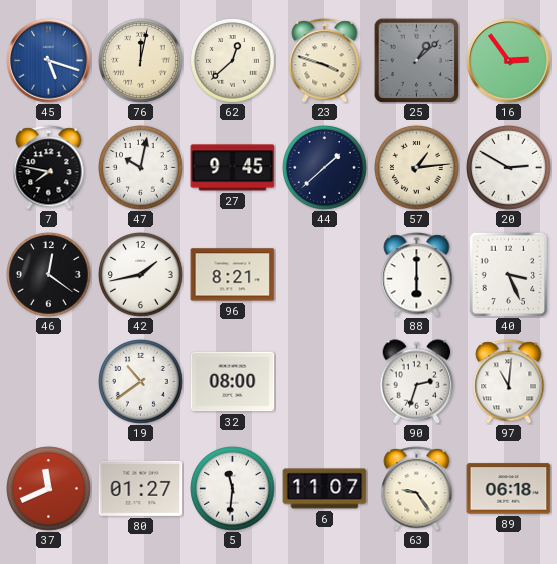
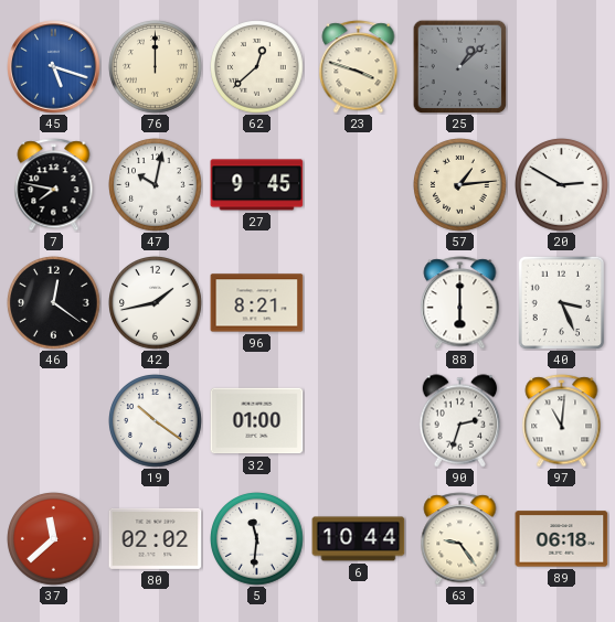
76: 12:02 -> 12:00 (156, 67)
16: 2:54 -> none (509, 61)
44: 1:38 -> none (325, 168)
19: 10:39 -> 10:21 (156, 421)
32: 08:00 -> 01:00 (257, 421)
37: 11:41 -> 11:38 (54, 539)
80: 01:27 -> 02:02 (156, 538)
6: 11:07 -> 10:44 (359, 539)
